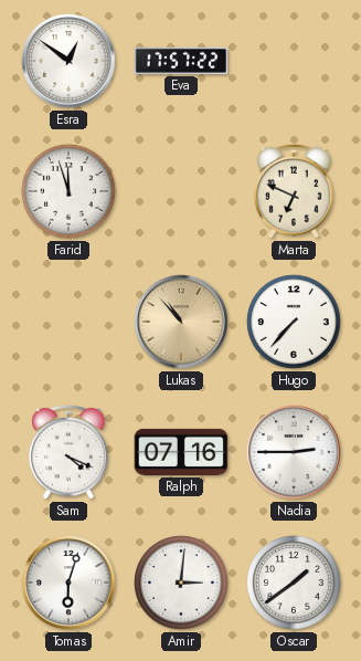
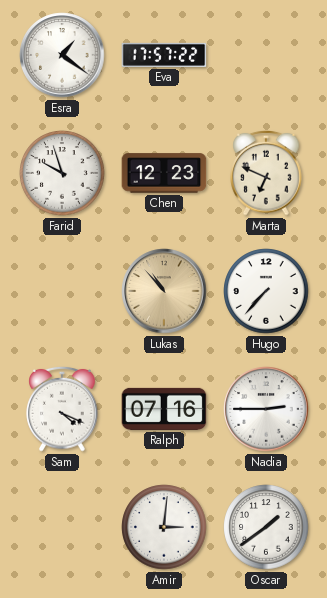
Esra: 12:51 -> 1:21 (62, 55)
Farid: 11:57 -> 9:57 (62, 173)
Chen: none -> 12:23 (164, 173)
Tomas: 6:03 -> none (68, 583)
